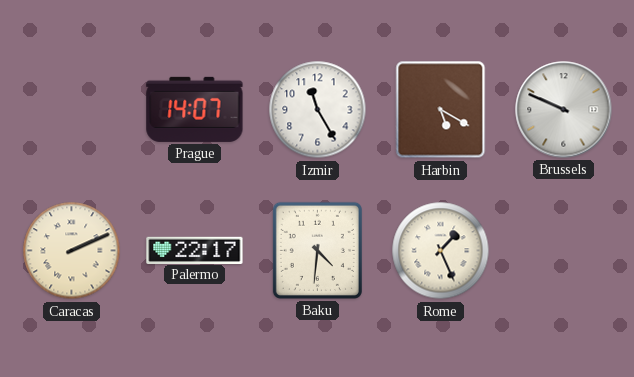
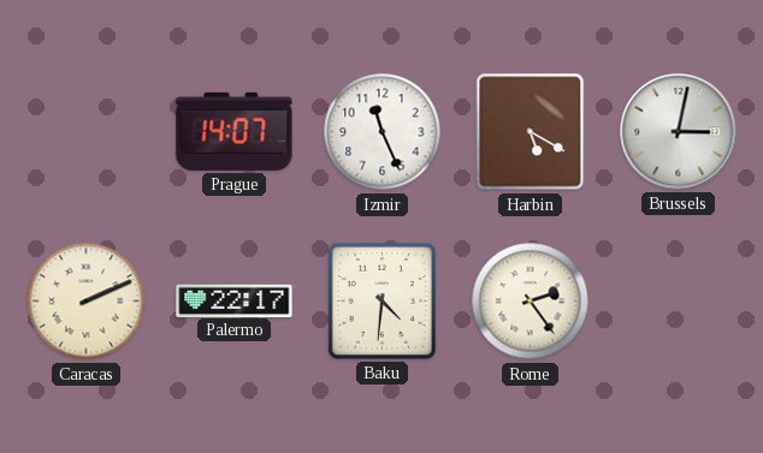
Izmir: 11:25 -> 11:26 (383, 132)
Brussels: 9:49 -> 3:02 (679, 132)
Rome: 1:26 -> 2:24 (531, 302)
